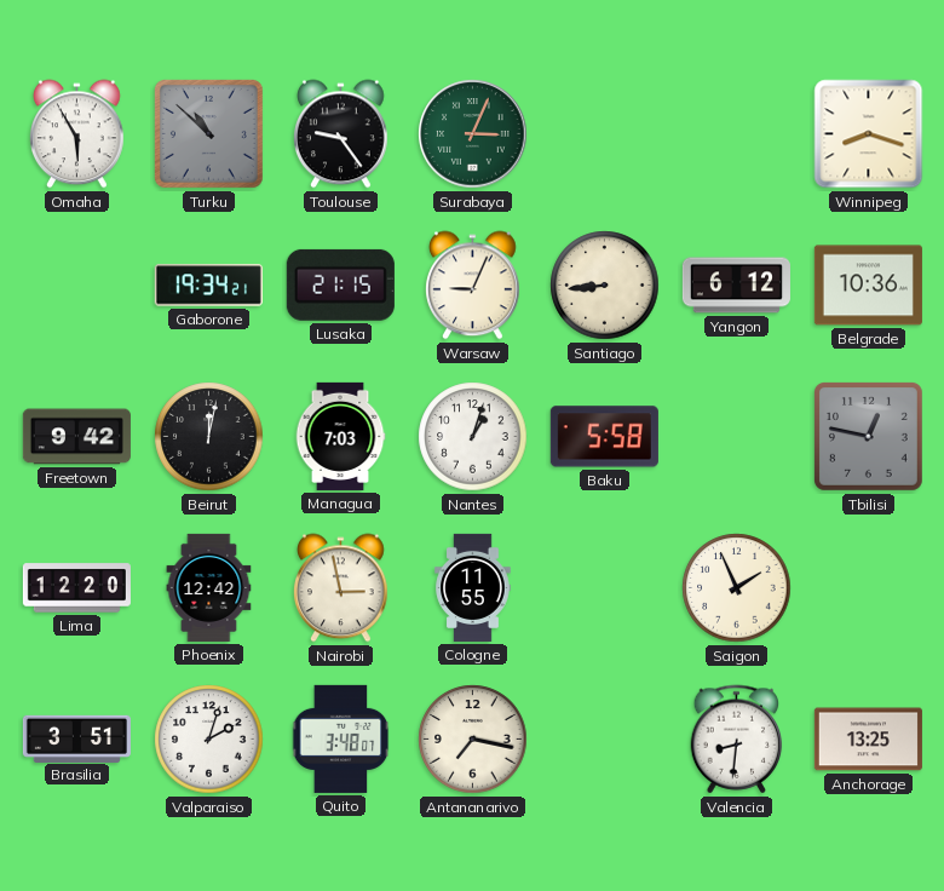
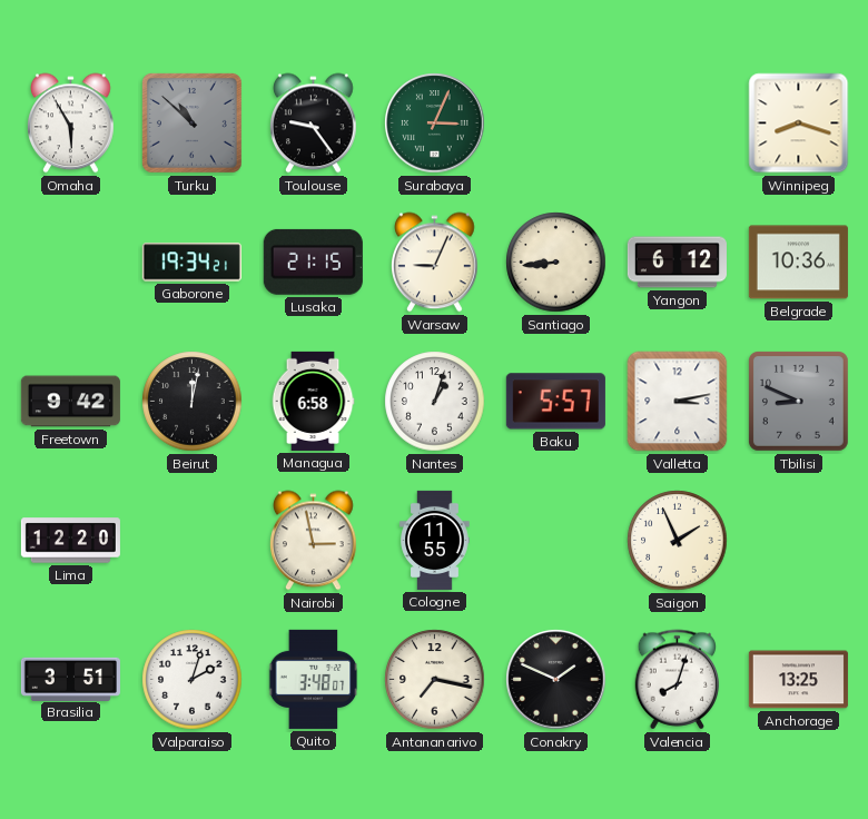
Managua: 7:03 -> 6:58 (313, 401)
Baku: 5:58 -> 5:57 (555, 402)
Valletta: none -> 3:13 (678, 402)
Tbilisi: 12:47 -> 8:49 (798, 401)
Phoenix: 12:42 -> none (209, 587)
Conakry: none -> 1:49 (556, 680)
Valencia: 8:31 -> 8:03 (678, 680)
